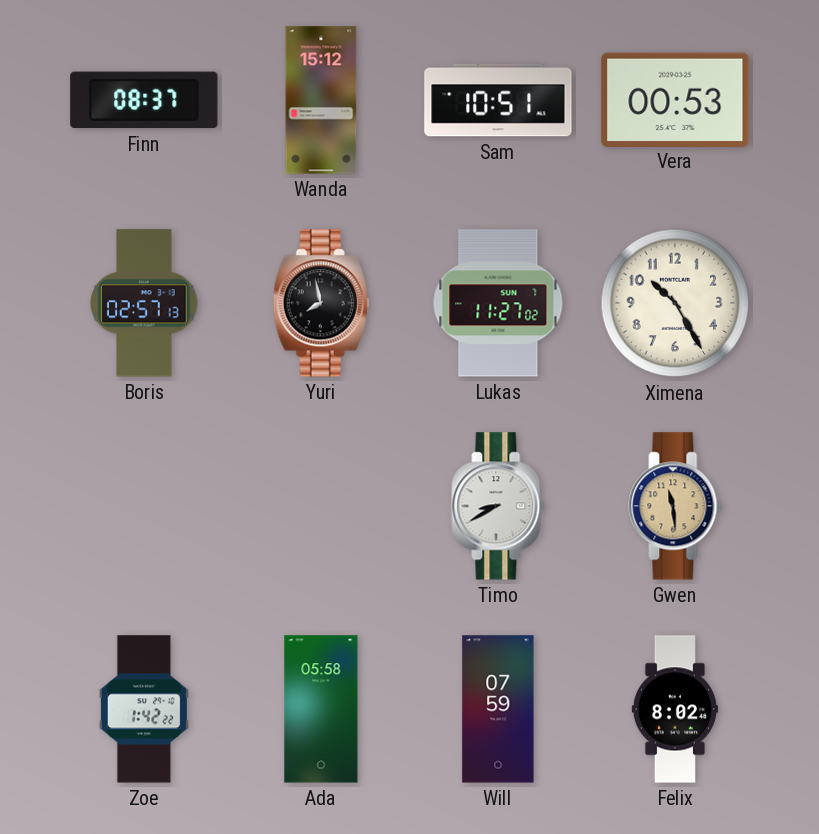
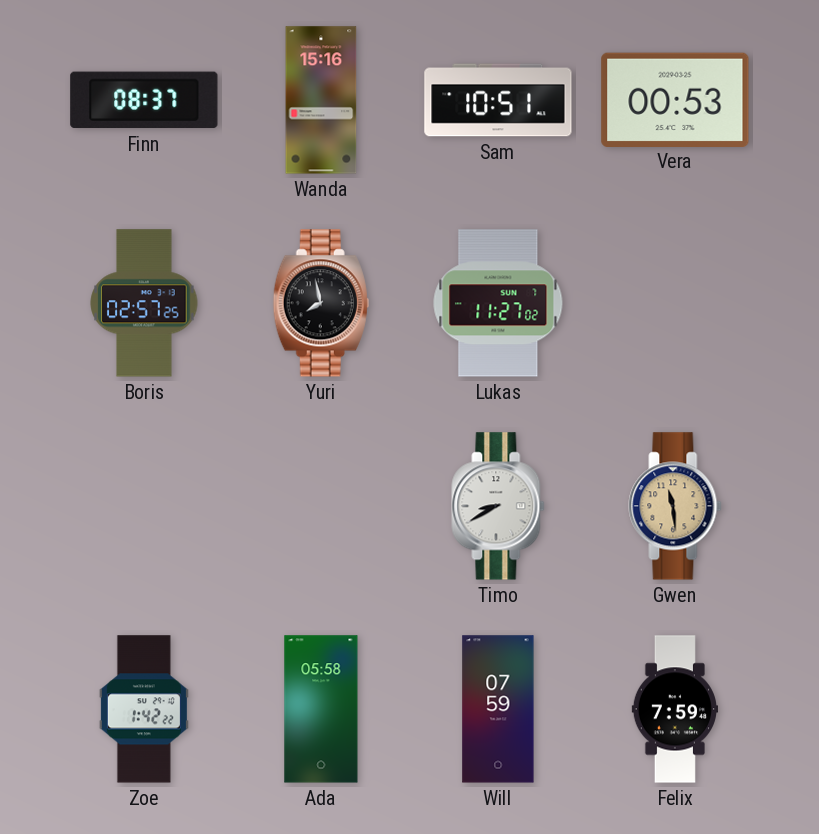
Wanda: 15:12 -> 15:16 (321, 100)
Boris: 02:57:13 -> 02:57:25 (144, 303)
Ximena: 10:25 -> none (675, 303)
Felix: 8:02 -> 7:59 (674, 709)
